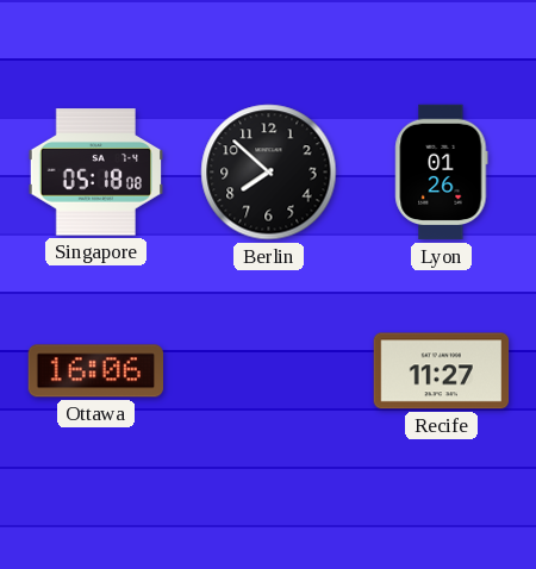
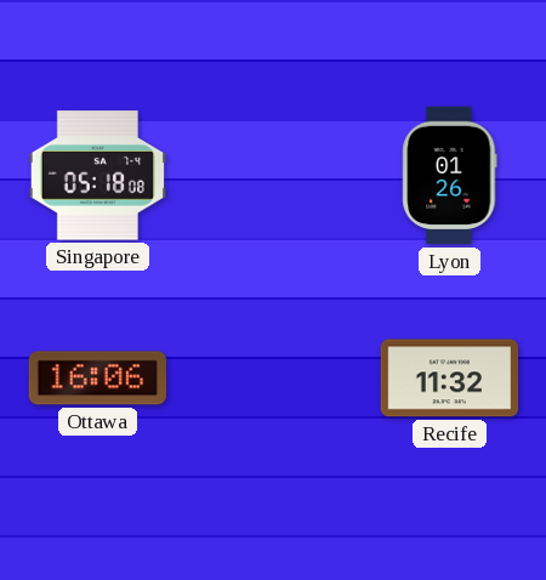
Berlin: 7:52 -> none (269, 173)
Recife: 11:27 -> 11:32 (450, 379)
